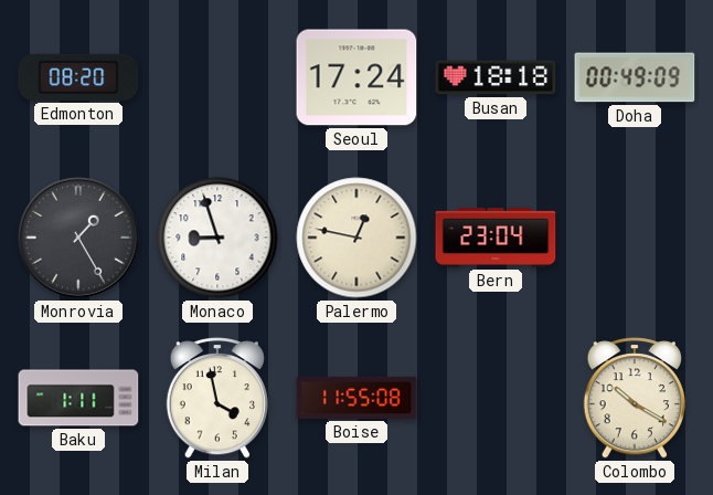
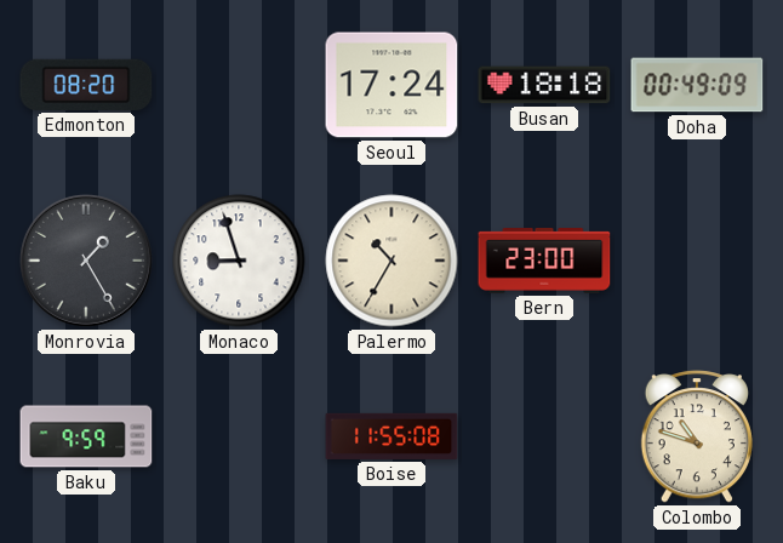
Palermo: 12:47 -> 10:35 (391, 261)
Bern: 23:04 -> 23:00 (544, 262)
Baku: 1:11 -> 9:59 (86, 436)
Milan: 3:58 -> none (216, 398)
Colombo: 10:20 -> 10:48 (696, 436)
